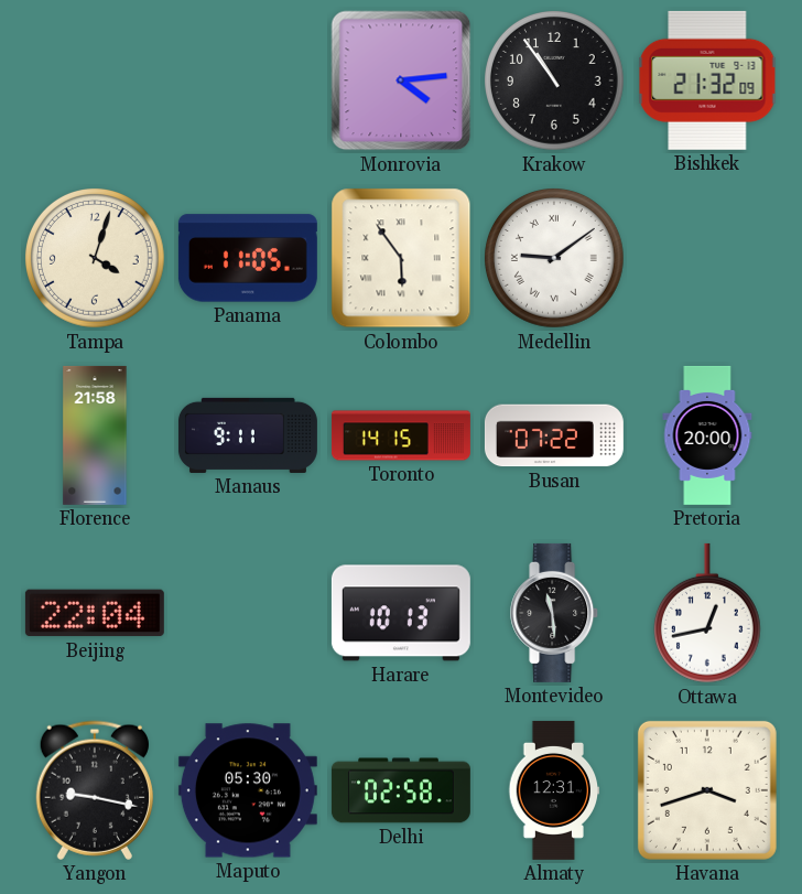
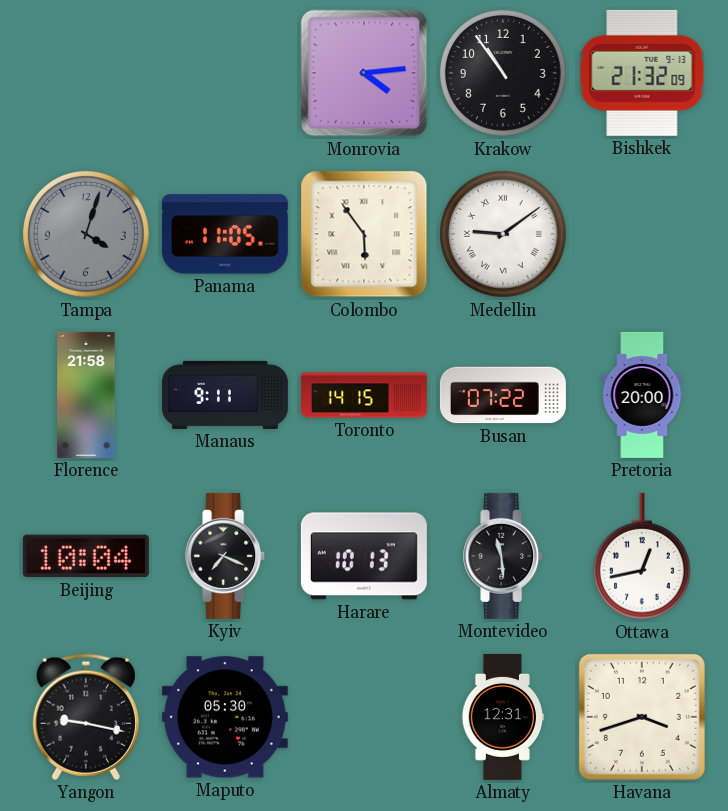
Tampa dial: cream -> grey (87, 235)
Beijing: 22:04 -> 10:04 (86, 556)
Kyiv: none -> 7:19 (226, 556)
Delhi: 02:58 -> none (401, 790)
